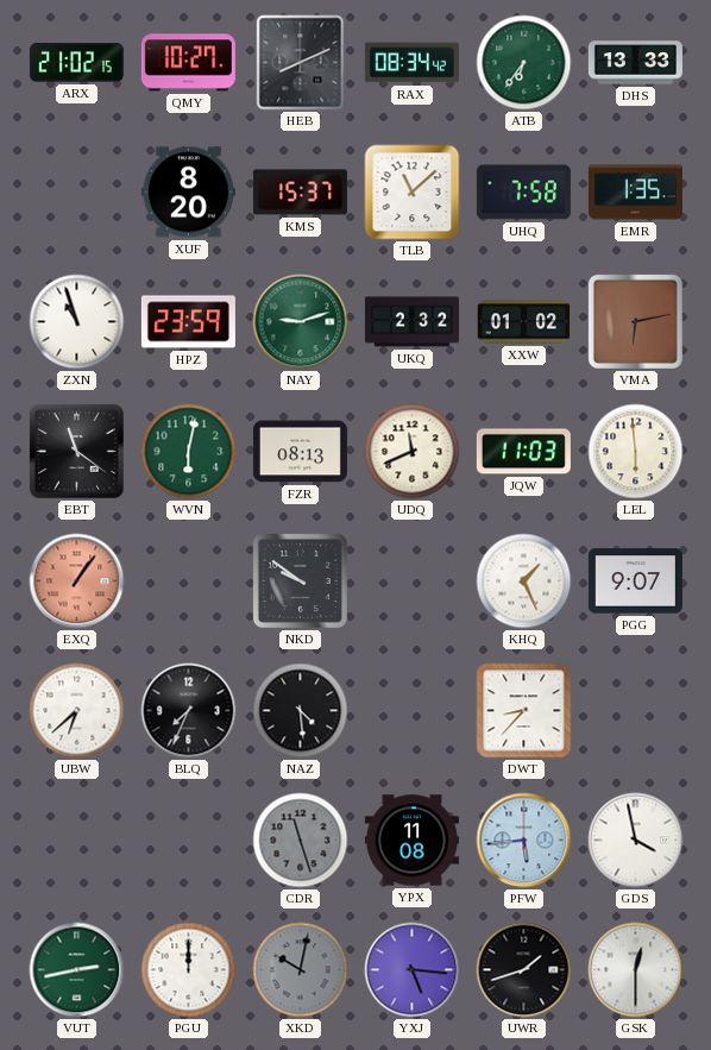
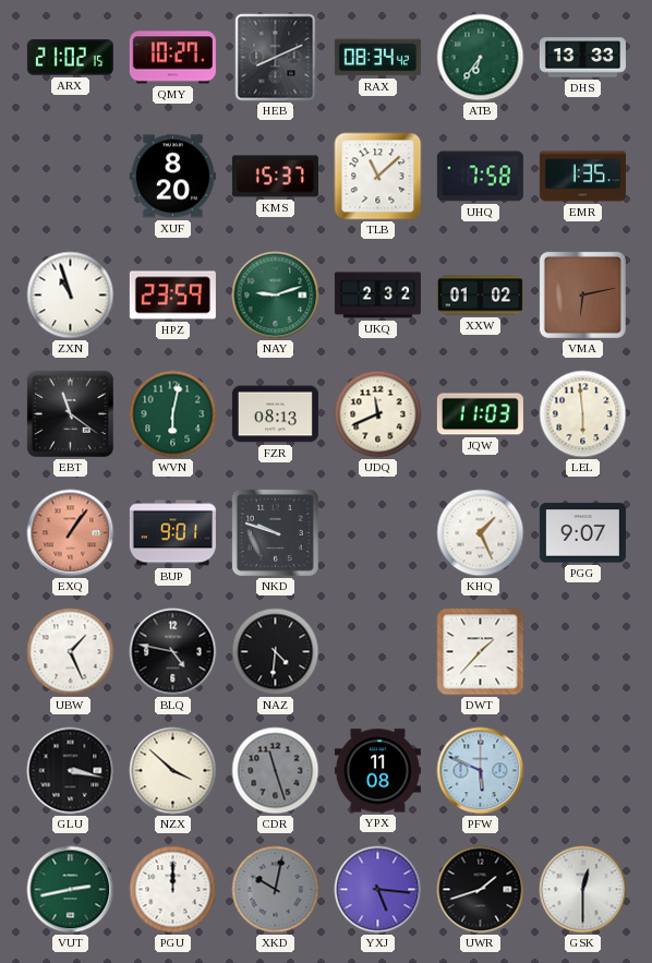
BUP: none -> 9:01 (172, 533)
NKD: 9:51 -> 9:48 (275, 532)
UBW: 6:38 -> 1:26 (71, 652)
BLQ: 7:34 -> 4:47 (173, 652)
NAZ: 4:29 -> 4:31 (276, 652)
DWT: 8:37 -> 1:37 (481, 652)
GLU: none -> 3:17 (71, 771)
NZX: none -> 3:52 (173, 771)
PFW: 5:44 -> 5:49 (481, 771)
GDS: 3:58 -> none (636, 841)
